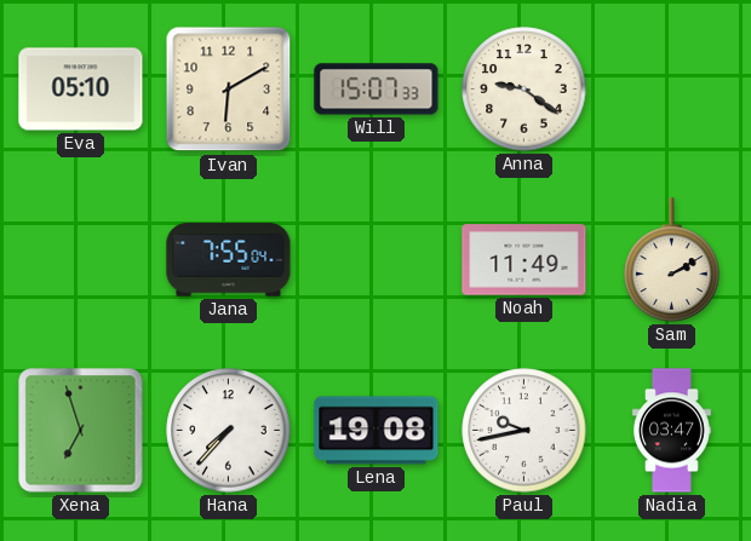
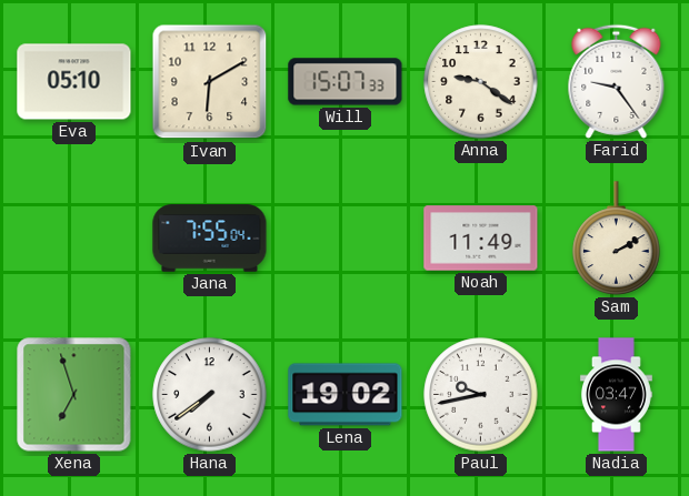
Farid: none -> 9:24 (617, 81)
Hana: 7:37 -> 7:39 (210, 395)
Lena: 19:08 -> 19:02 (346, 395)
